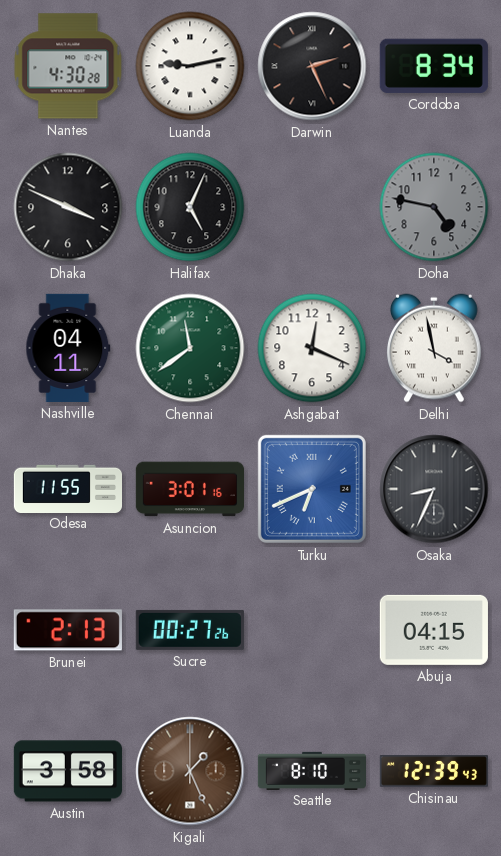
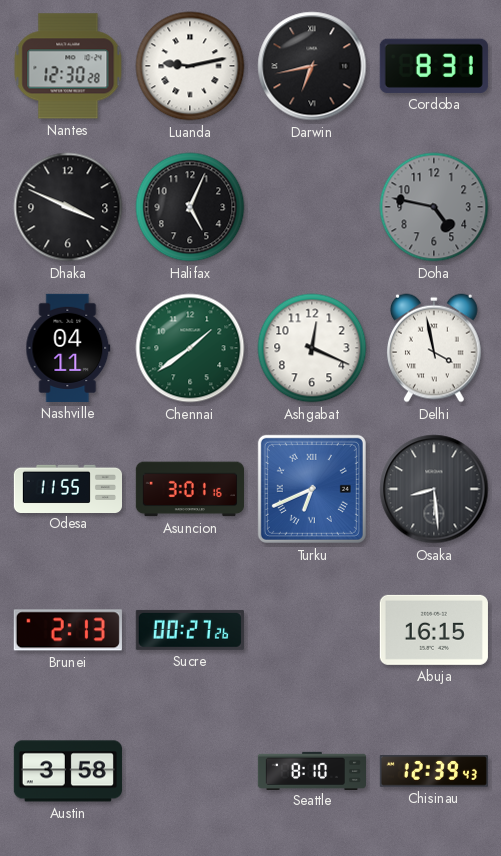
Nantes: 4:30 -> 12:30 (68, 66)
Darwin: 2:26 -> 6:43 (312, 66)
Cordoba: 8:34 -> 8:31 (434, 66)
Chennai: 11:39 -> 1:39 (190, 348)
Osaka: 8:34 -> 8:29 (434, 489)
Abuja: 04:15 -> 16:15 (434, 630)
Kigali: 1:26 -> none (190, 771)
